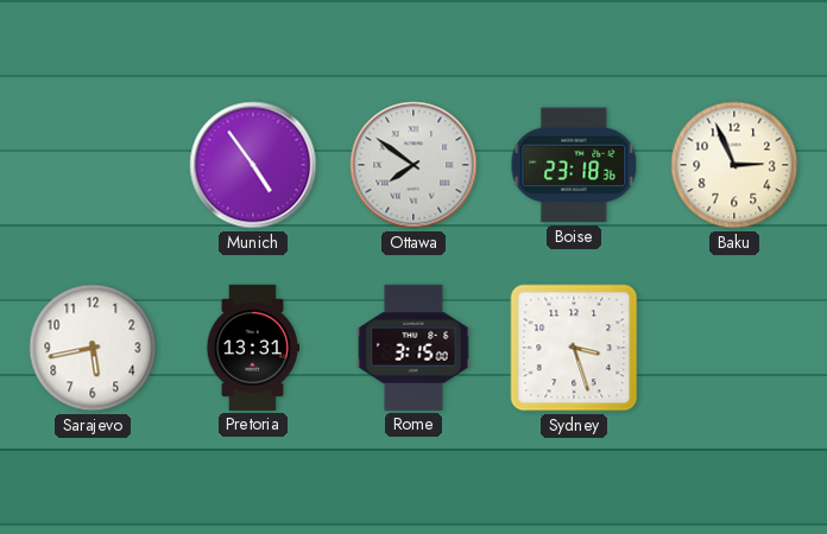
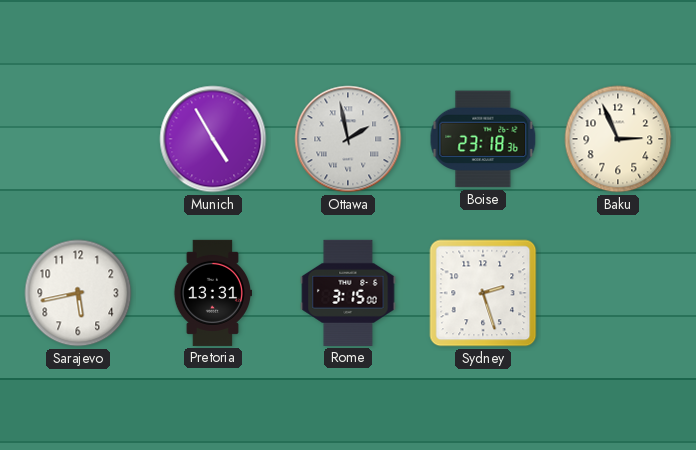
Munich: 4:54 -> 4:55 (213, 139)
Ottawa: 7:51 -> 1:58 (348, 139)
Sydney: 3:27 -> 2:27 (483, 293)
